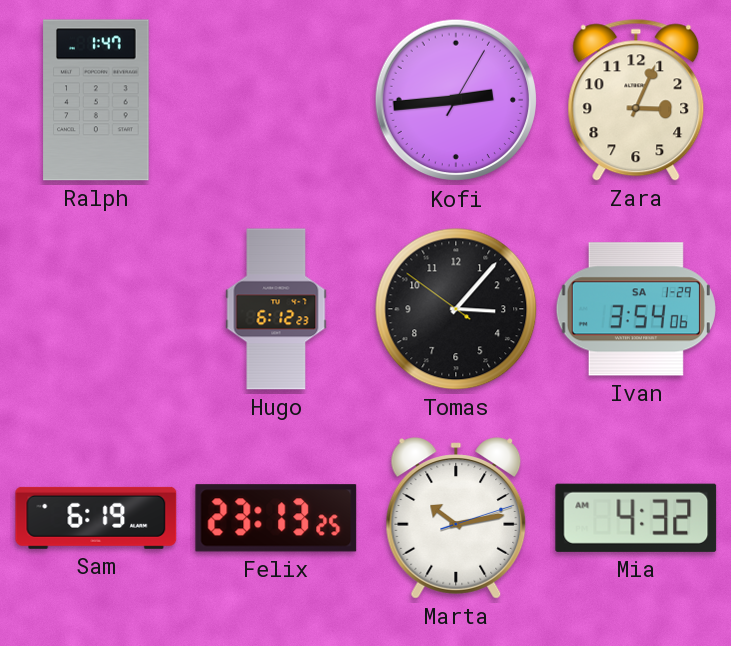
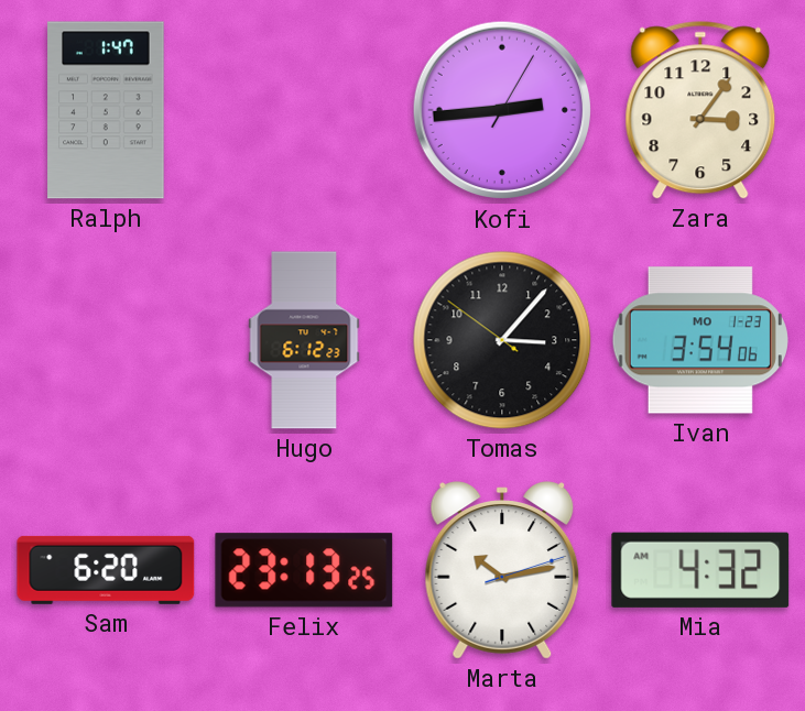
Zara: 3:04 -> 3:06 (700, 110)
Ivan date: SA 1-29 -> MO 1-23 (700, 340)
Sam: 6:19 -> 6:20 (106, 570)
